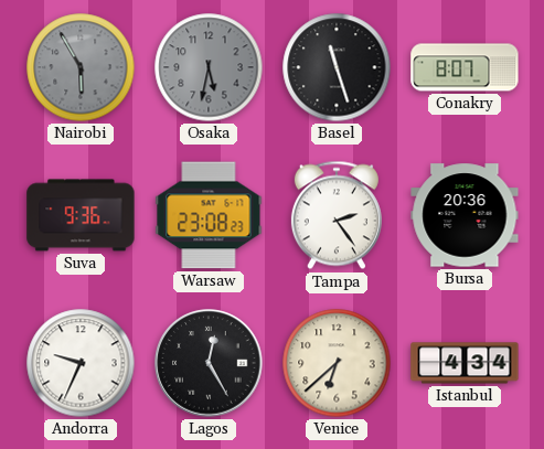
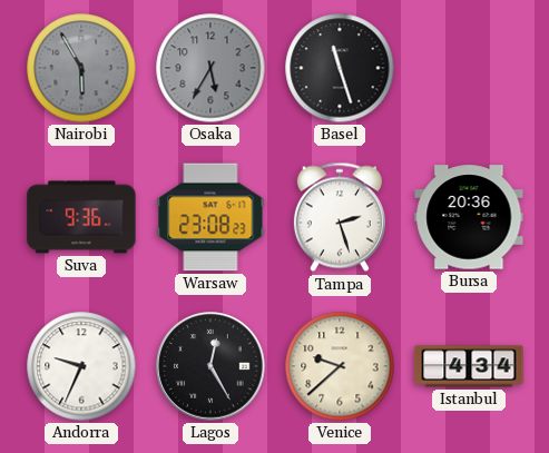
Osaka: 5:32 -> 5:35 (210, 68)
Conakry: 8:07 -> none (465, 67)
Tampa: 2:24 -> 2:27 (340, 217)
Venice: 6:38 -> 9:38 (340, 366)
